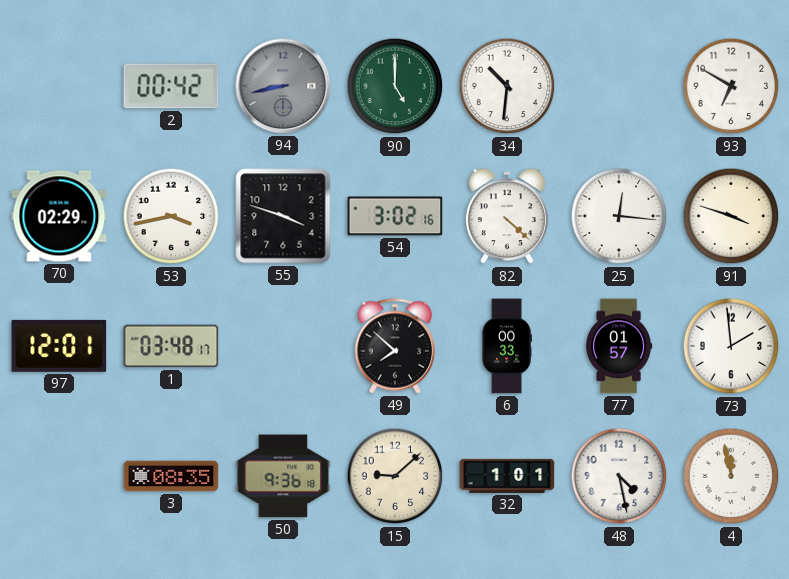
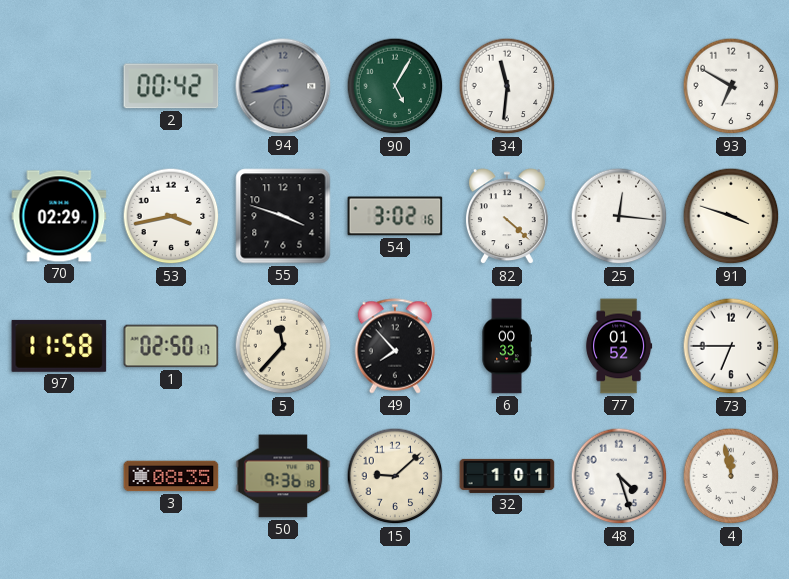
90: 5:00 -> 5:05 (395, 86)
34: 10:31 -> 11:31 (507, 86)
97: 12:01 -> 11:58 (59, 346)
1: 03:48 -> 02:50 (171, 346)
5: none -> 11:37 (283, 346)
49: 7:52 -> 7:53 (395, 346)
77: 01:57 -> 01:52 (619, 346)
73: 1:59 -> 6:45 (731, 346)
48: 4:28 -> 4:27 (619, 476)
